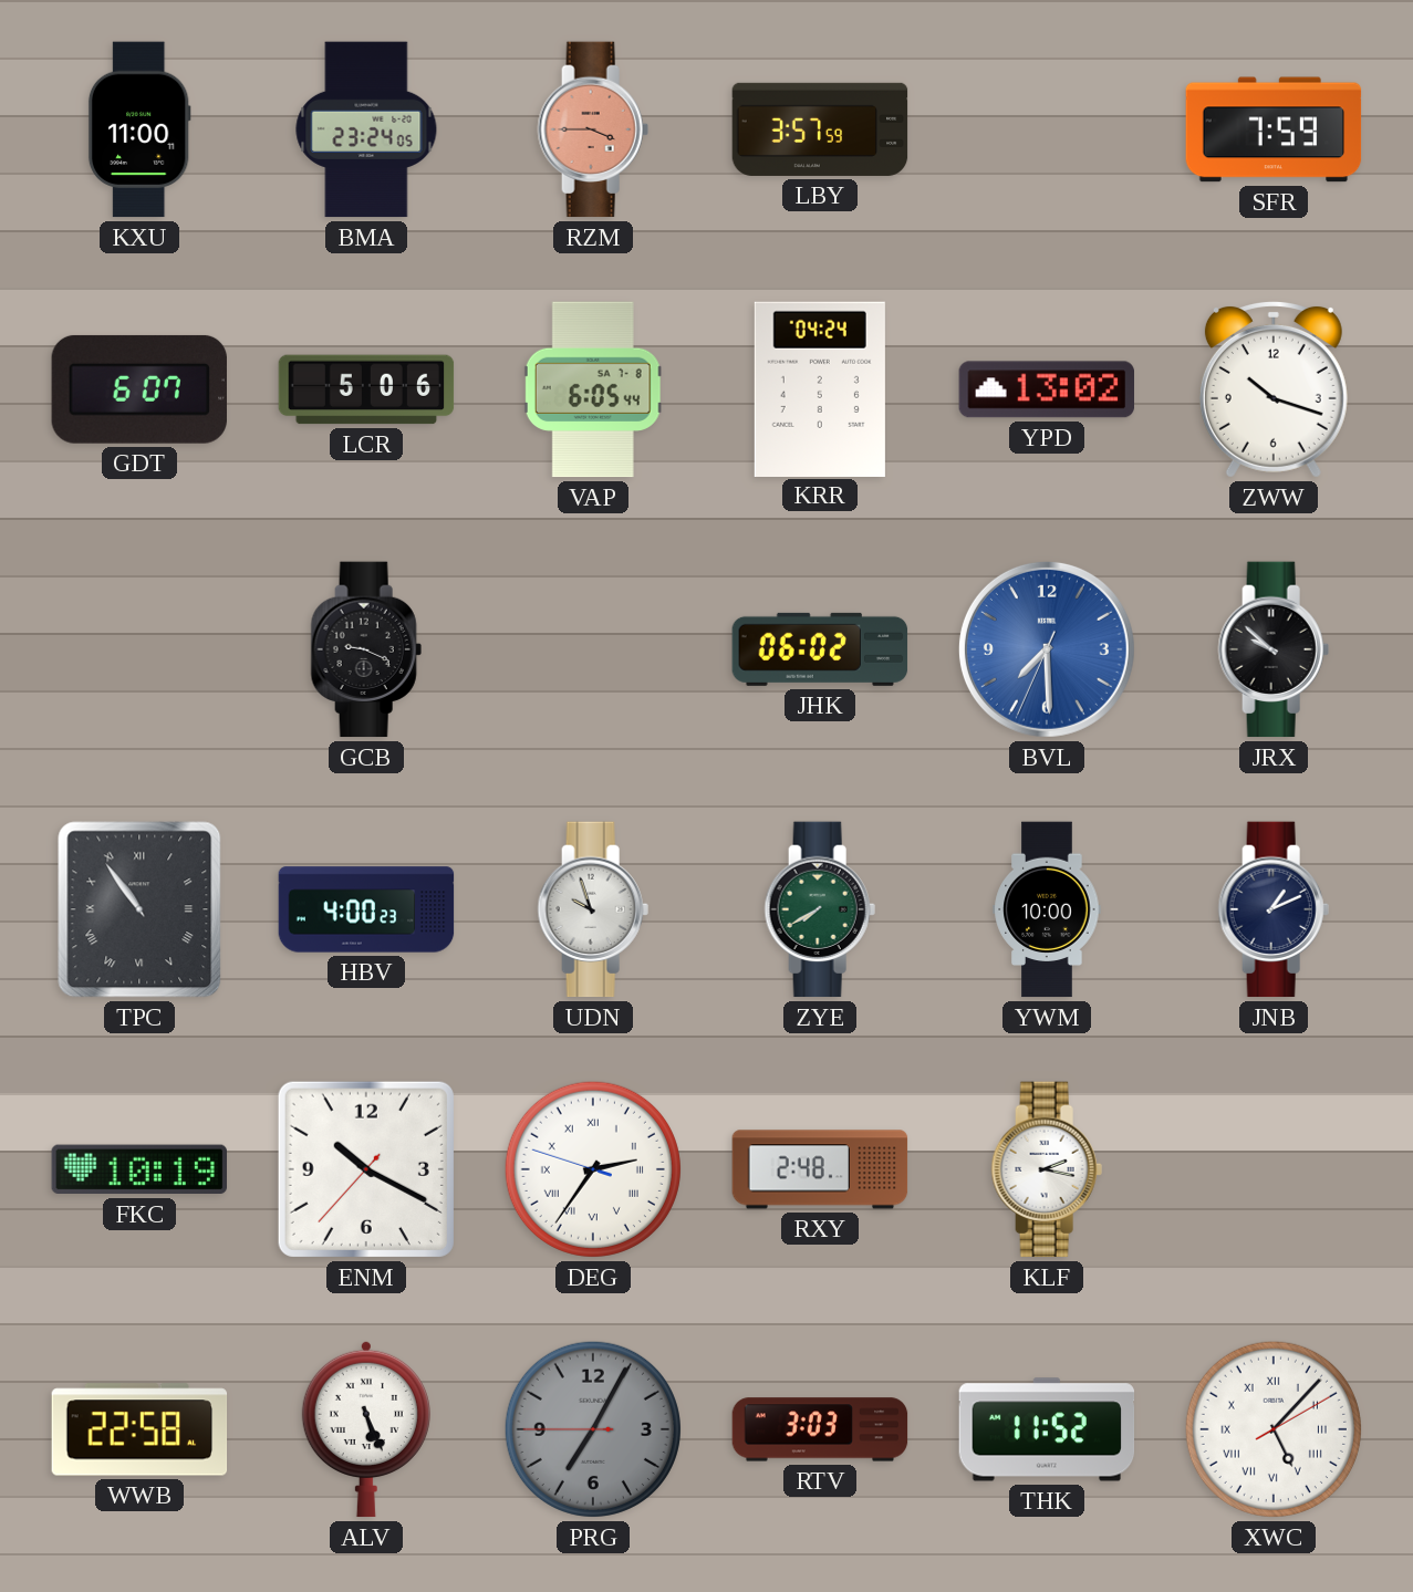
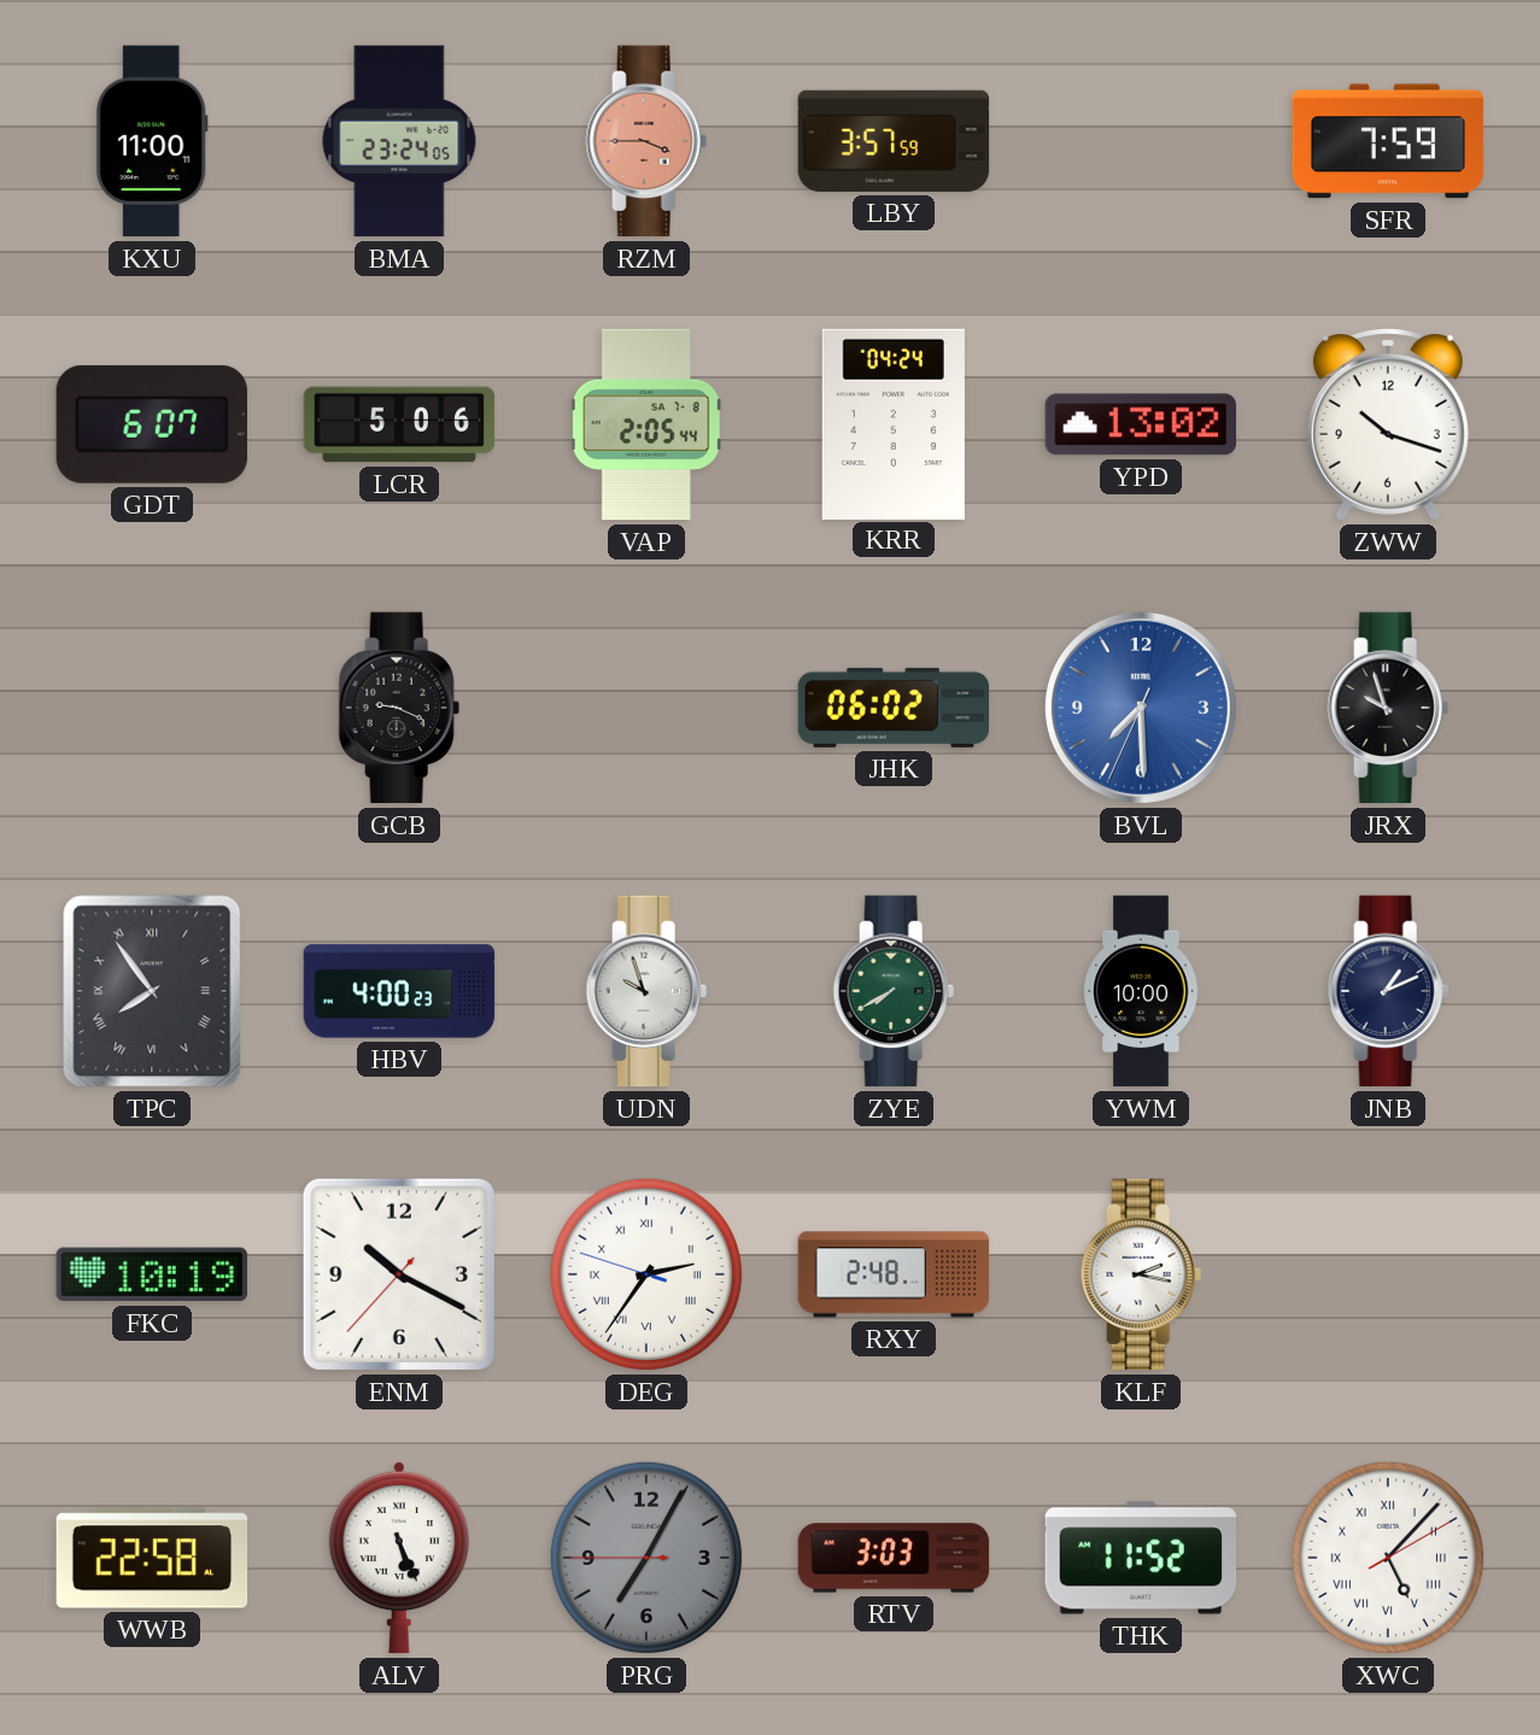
VAP: 6:05 -> 2:05 (646, 424)
JRX: 9:52 -> 9:57 (1388, 708)
TPC: 10:54 -> 7:54 (152, 991)
